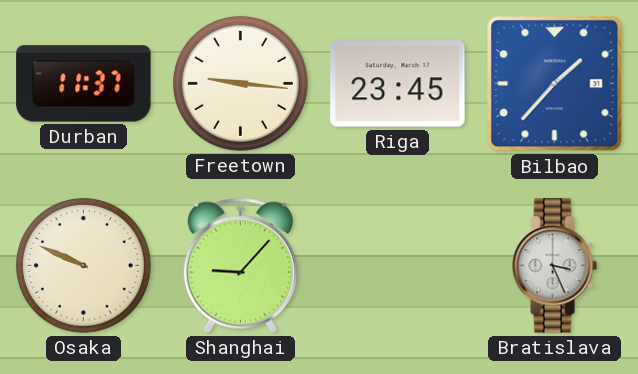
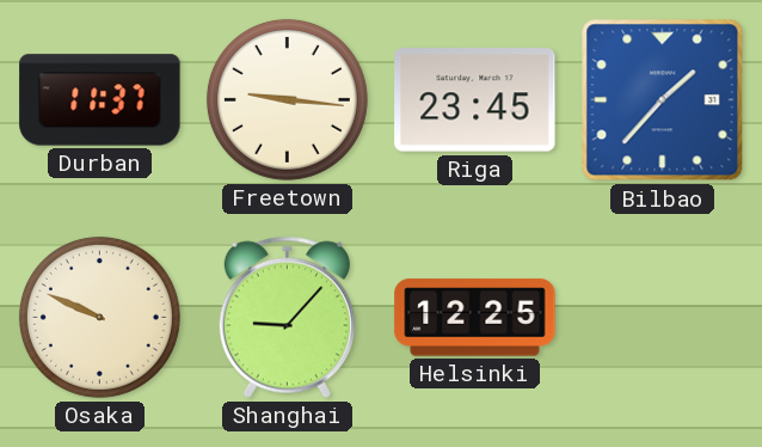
Helsinki: none -> 12:25 (475, 318)
Bratislava: 3:26 -> none (554, 266)
